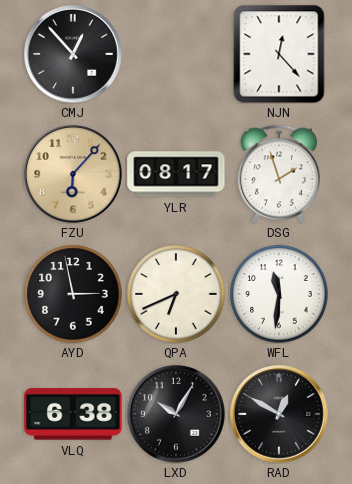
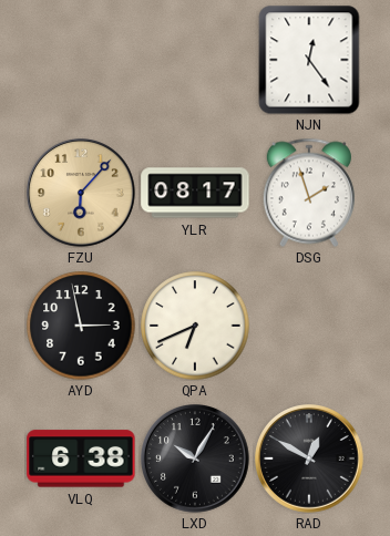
CMJ: 12:53 -> none (74, 55)
NJN: 12:23 -> 12:24 (309, 60)
WFL: 11:31 -> none (279, 294)
